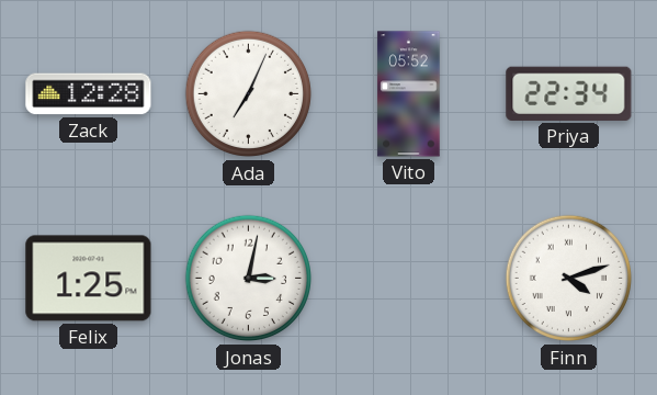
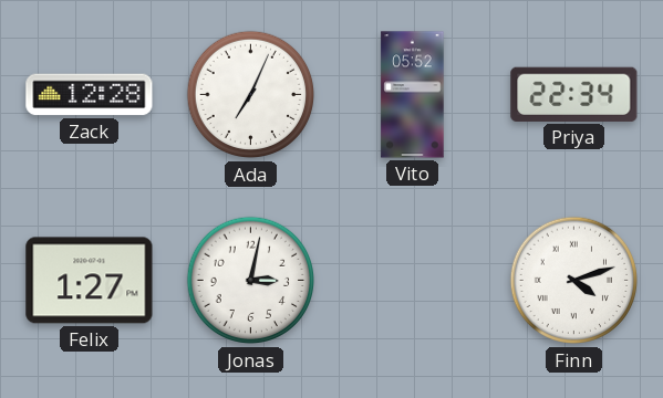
Felix: 1:25 -> 1:27 (90, 281)
